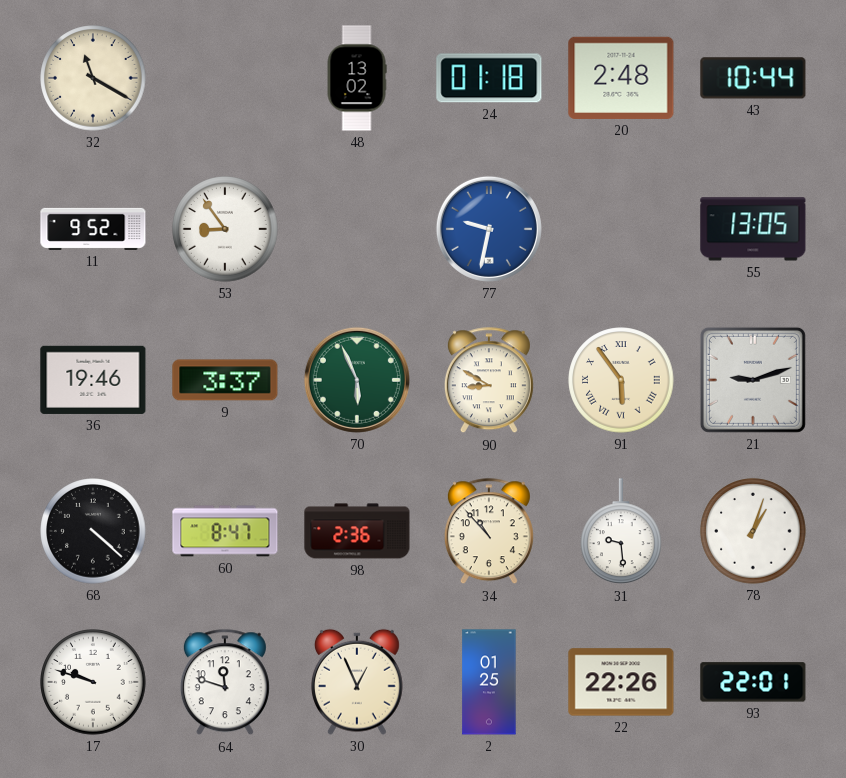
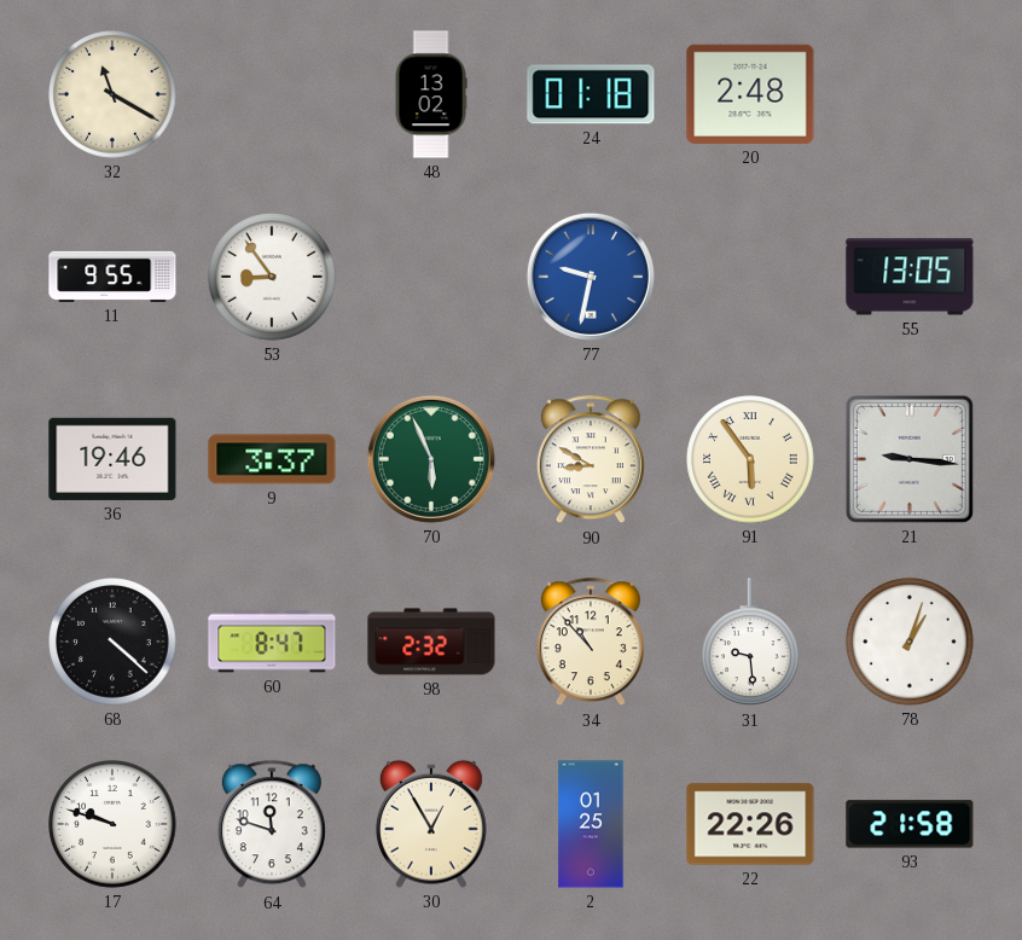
43: 10:44 -> none (753, 78)
11: 9:52 -> 9:55 (112, 277)
21: 9:12 -> 9:16 (910, 459)
98: 2:36 -> 2:32 (431, 642)
30: 12:56 -> 12:55 (431, 824)
93: 22:01 -> 21:58 (910, 824)
